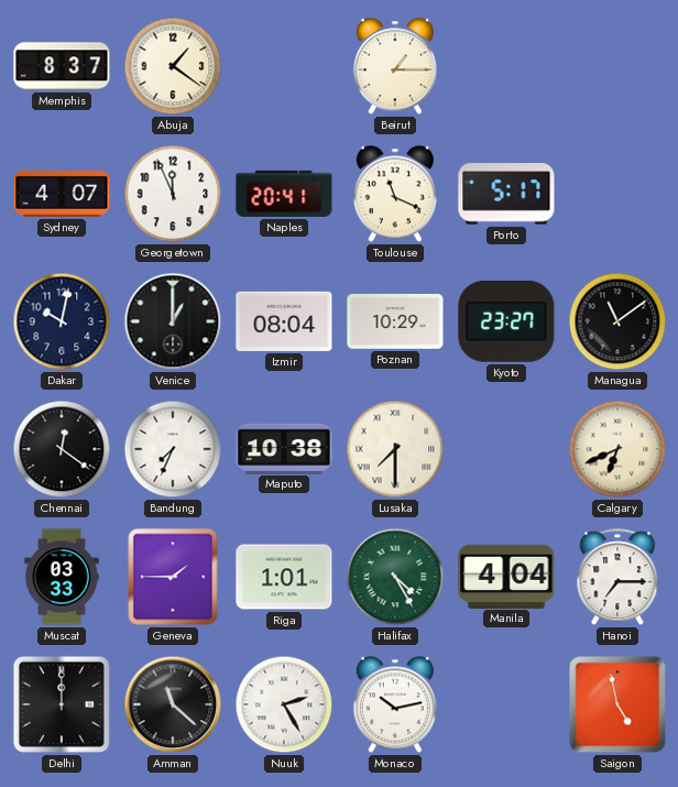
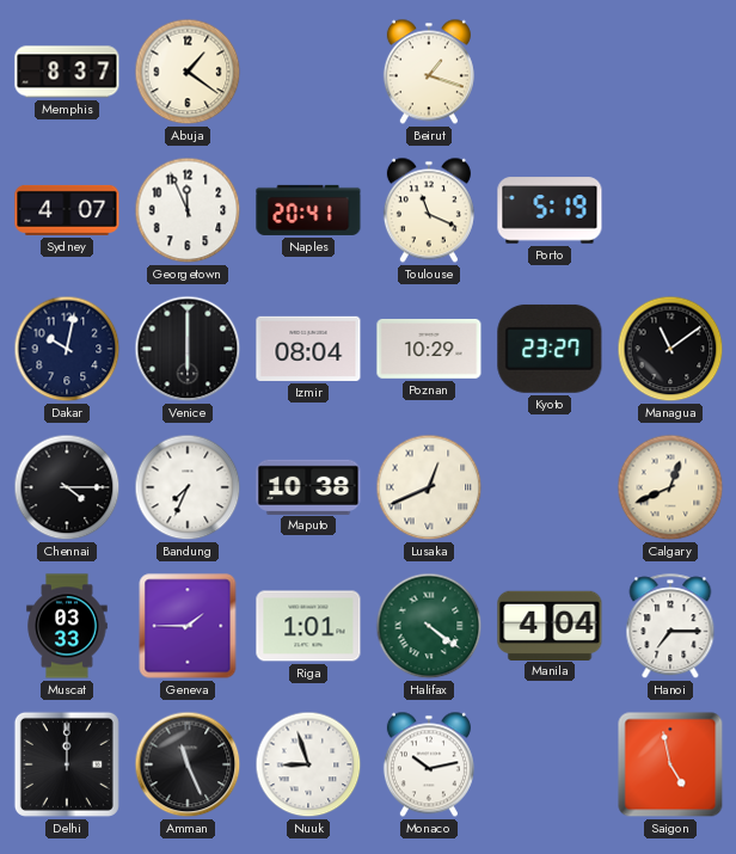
Beirut: 1:15 -> 1:18 (429, 72)
Porto: 5:17 -> 5:19 (550, 210)
Venice: 1:00 -> 6:00 (188, 349)
Chennai: 12:21 -> 4:15 (67, 487)
Lusaka: 7:30 -> 12:41 (429, 487)
Calgary: 6:41 -> 12:41 (670, 487)
Halifax: 4:25 -> 4:21 (429, 626)
Amman: 11:22 -> 11:26 (188, 764)
Nuuk: 2:25 -> 8:57 (308, 764)
